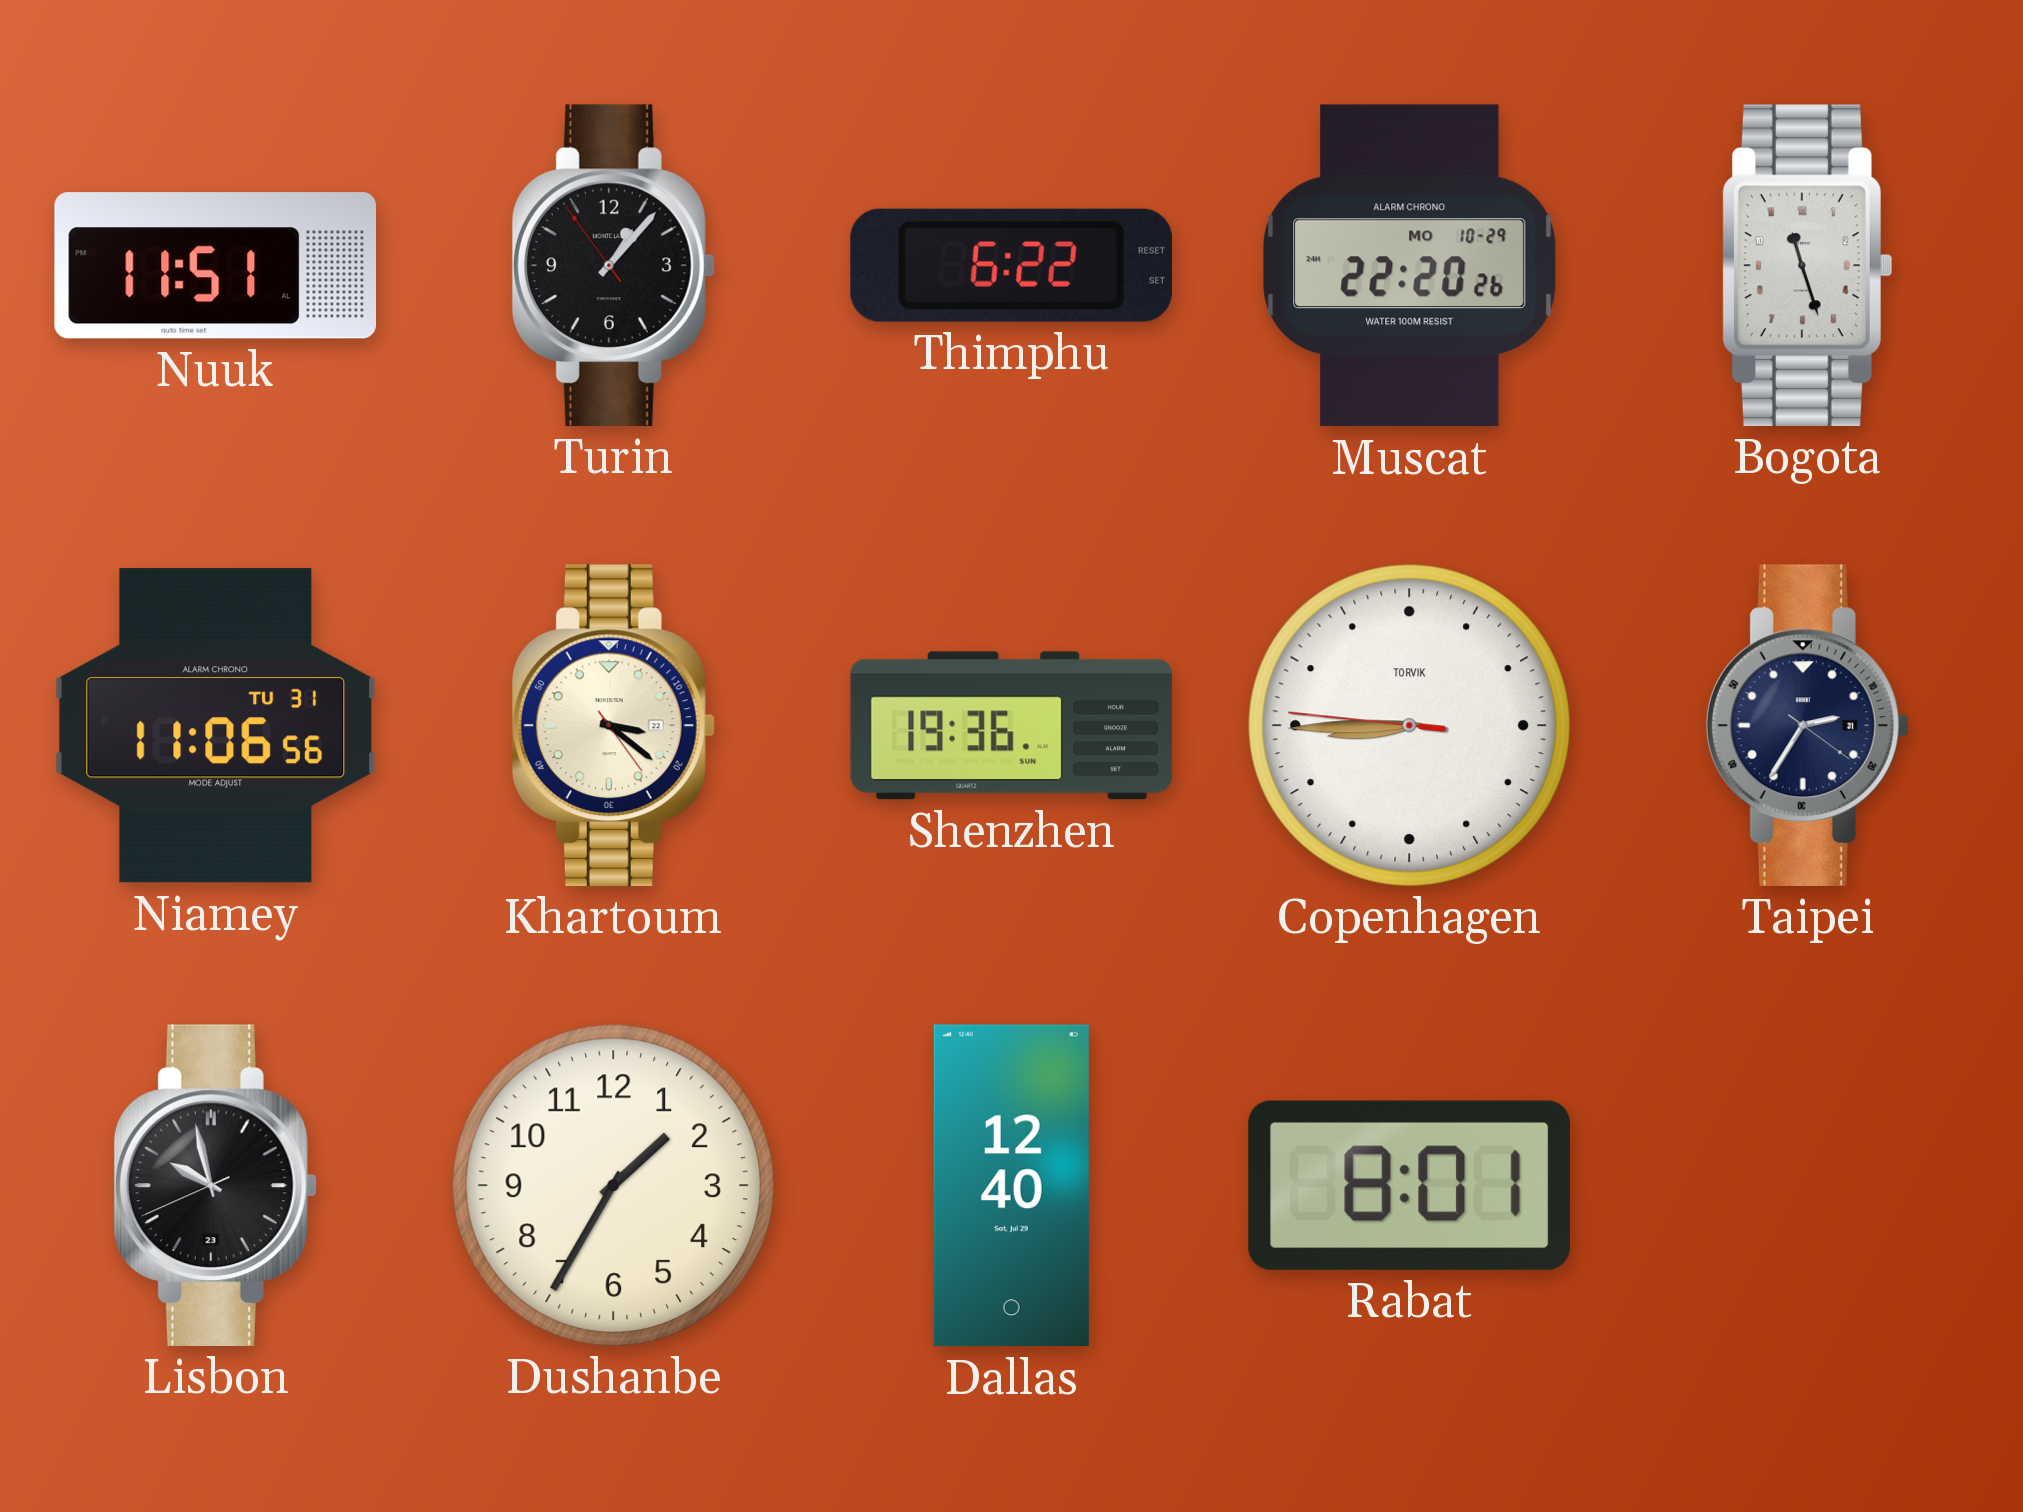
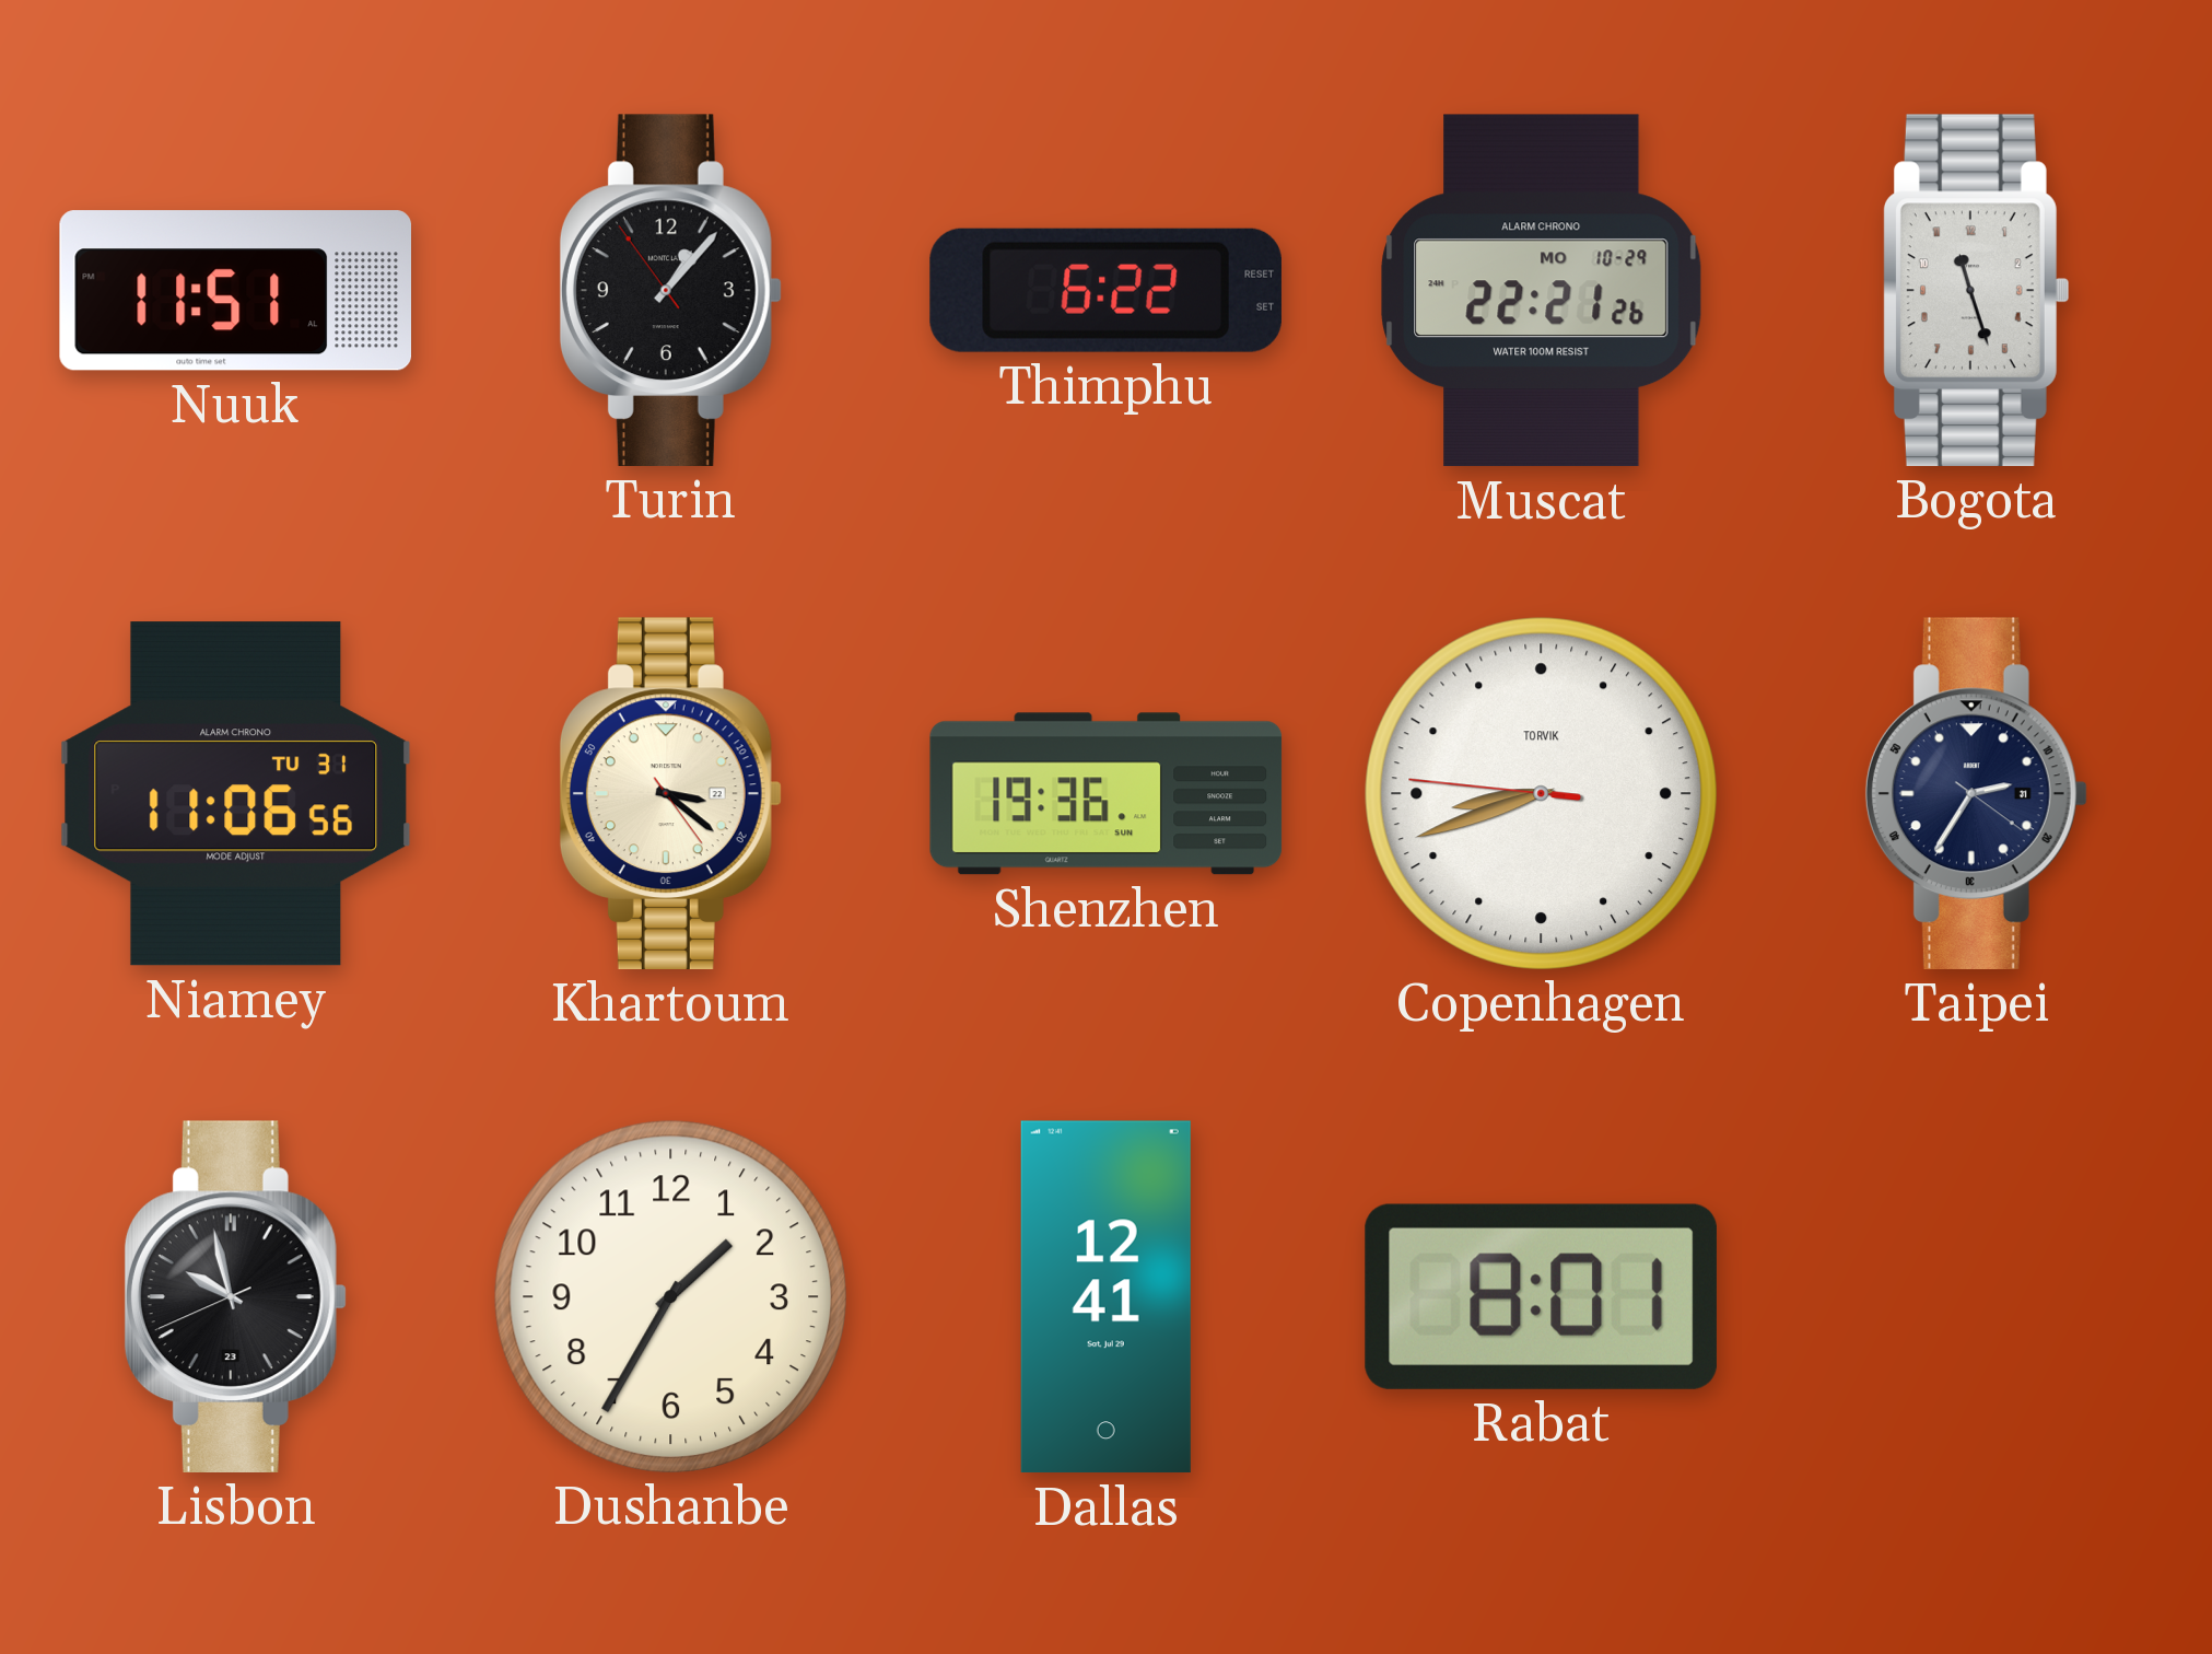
Muscat: 22:20 -> 22:21 (1542, 291)
Copenhagen: 8:44 -> 8:41 (1541, 793)
Dallas: 12:40 -> 12:41 (1105, 1297)
